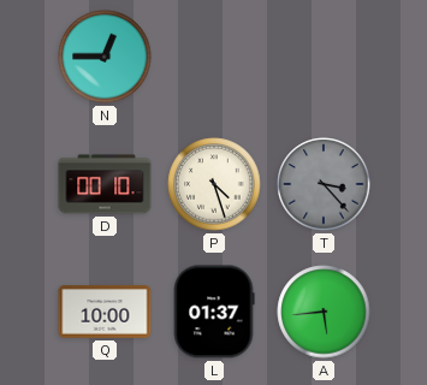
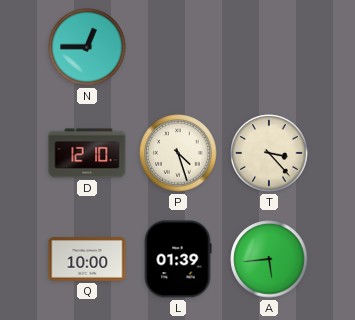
D: 00:10 -> 12:10 (87, 153)
T dial: grey -> cream (269, 153)
L: 01:37 -> 01:39 (178, 259)
